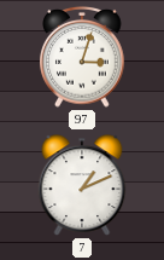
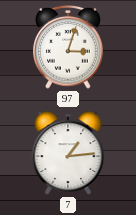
7: 1:11 -> 1:14 (68, 153)
